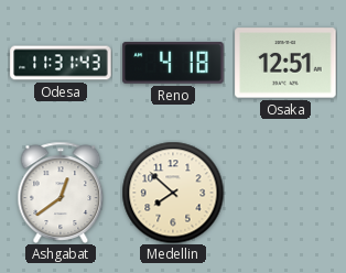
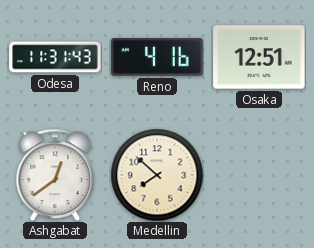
Reno: 4:18 -> 4:16 (157, 57)
